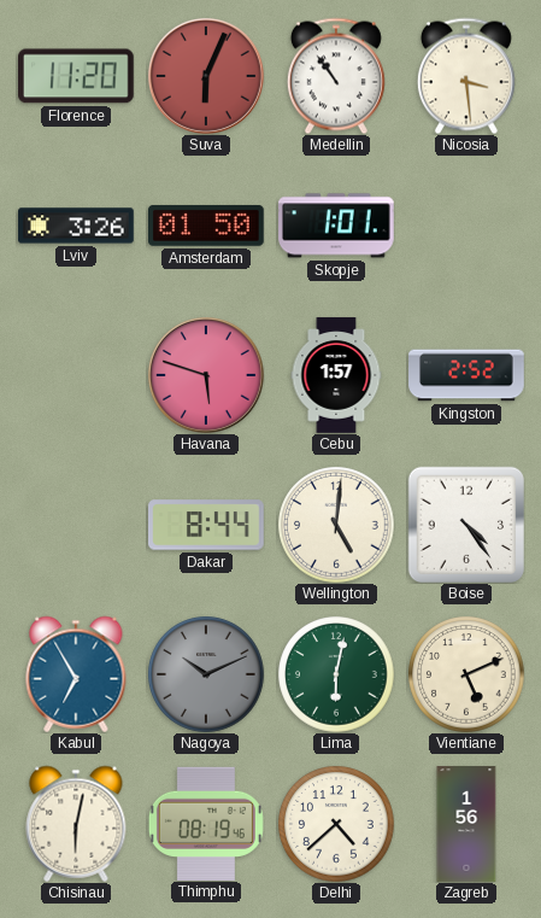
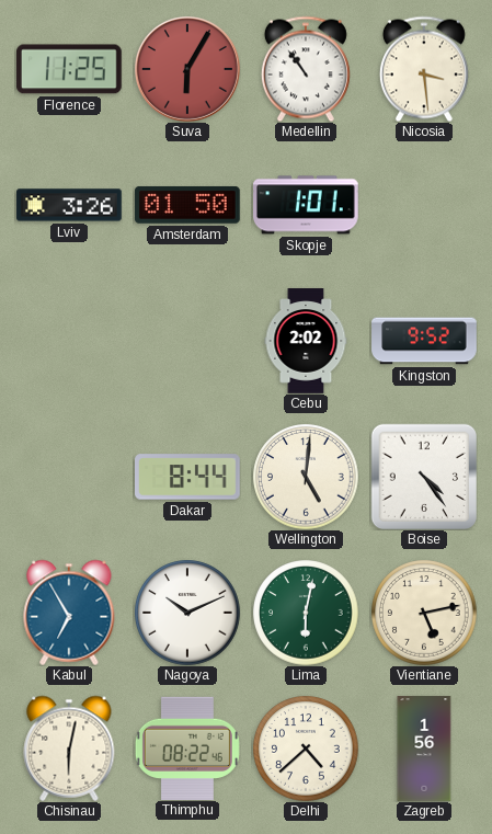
Florence: 11:20 -> 11:25 (70, 69)
Suva: 6:04 -> 6:05 (187, 69)
Havana: 5:48 -> none (206, 375)
Cebu: 1:57 -> 2:02 (306, 341)
Kingston: 2:52 -> 9:52 (424, 341)
Nagoya dial: grey -> white (187, 613)
Vientiane: 5:11 -> 5:13 (424, 613)
Thimphu: 08:19 -> 08:22 (187, 747)
